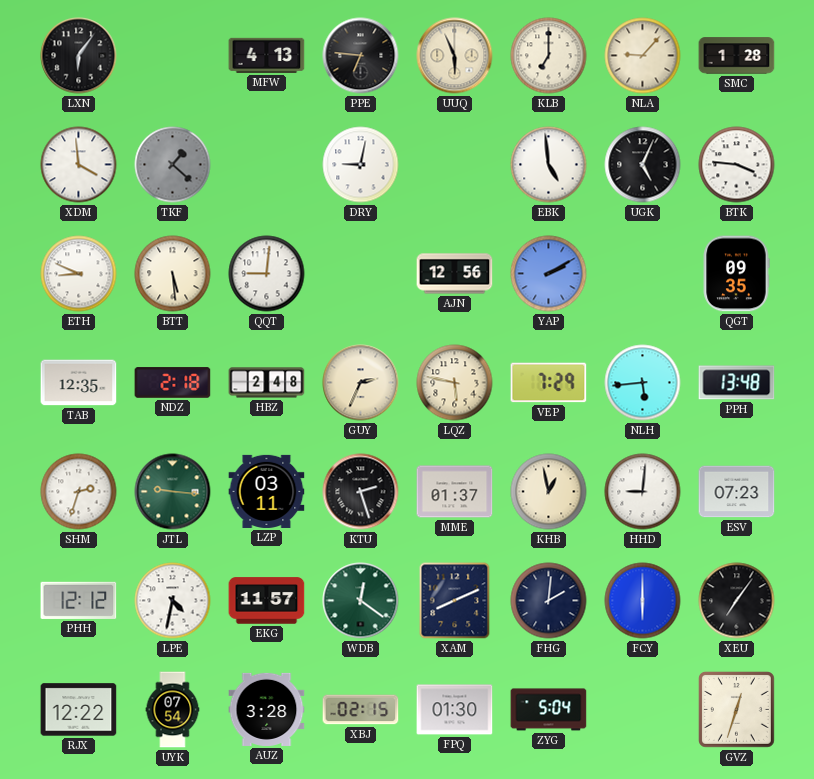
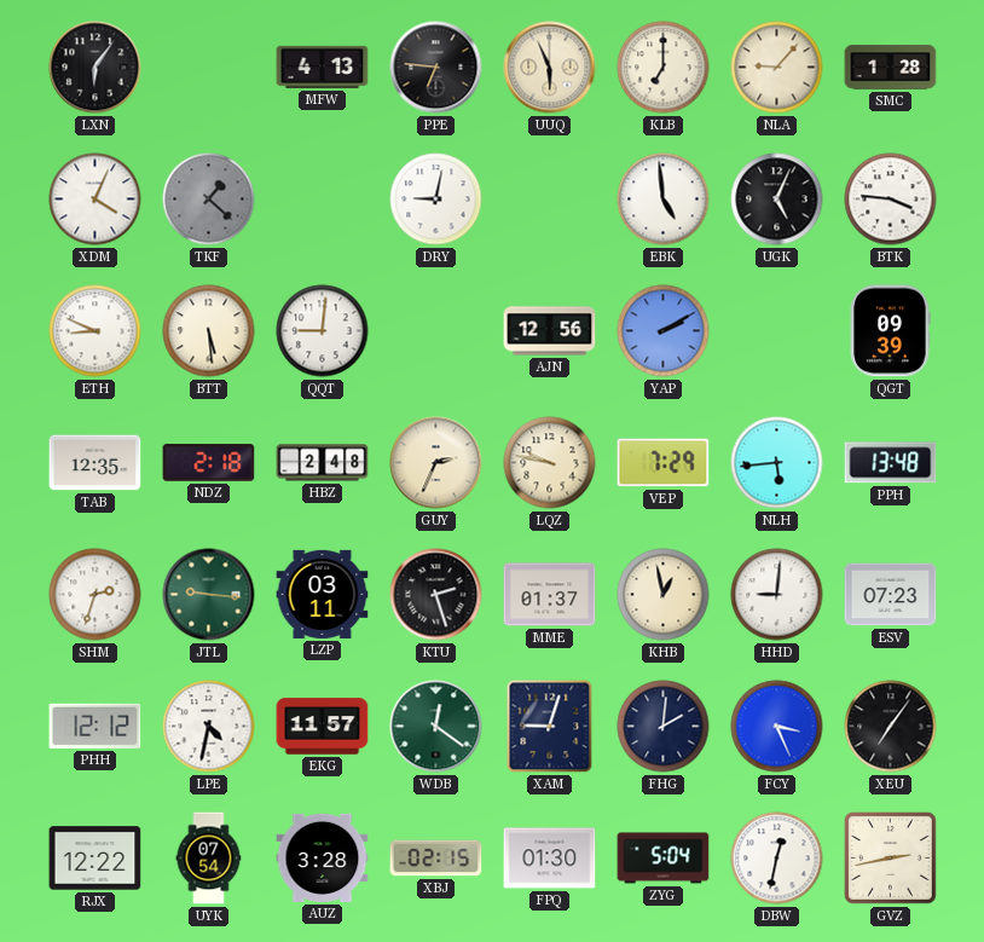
XDM: 3:59 -> 4:04 (95, 200)
QGT: 09:35 -> 09:39 (890, 331)
LQZ: 5:47 -> 9:47 (550, 463)
XAM: 8:11 -> 9:03 (550, 727)
FCY: 6:00 -> 3:26 (777, 727)
DBW: none -> 12:32 (777, 859)
GVZ: 12:33 -> 2:43 (891, 857)
